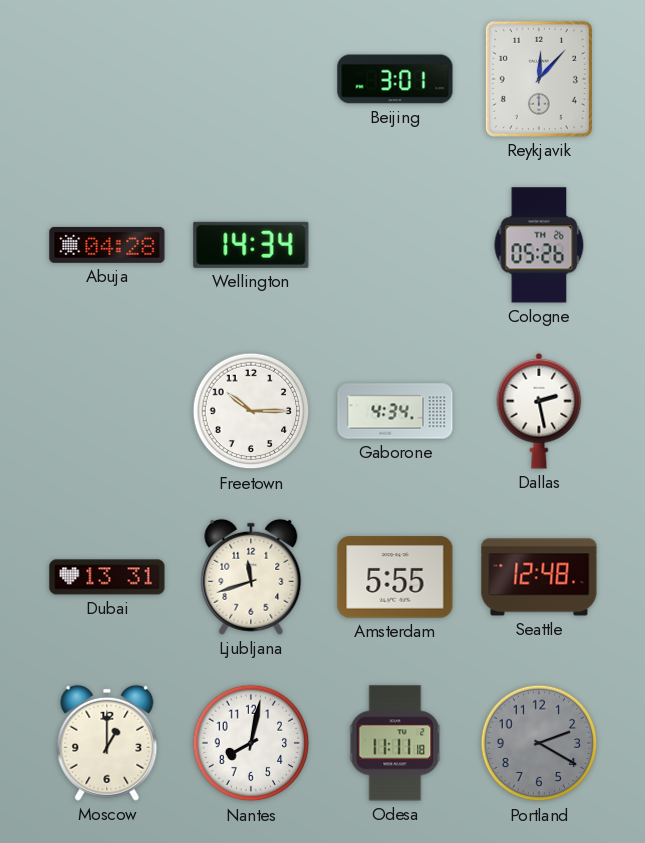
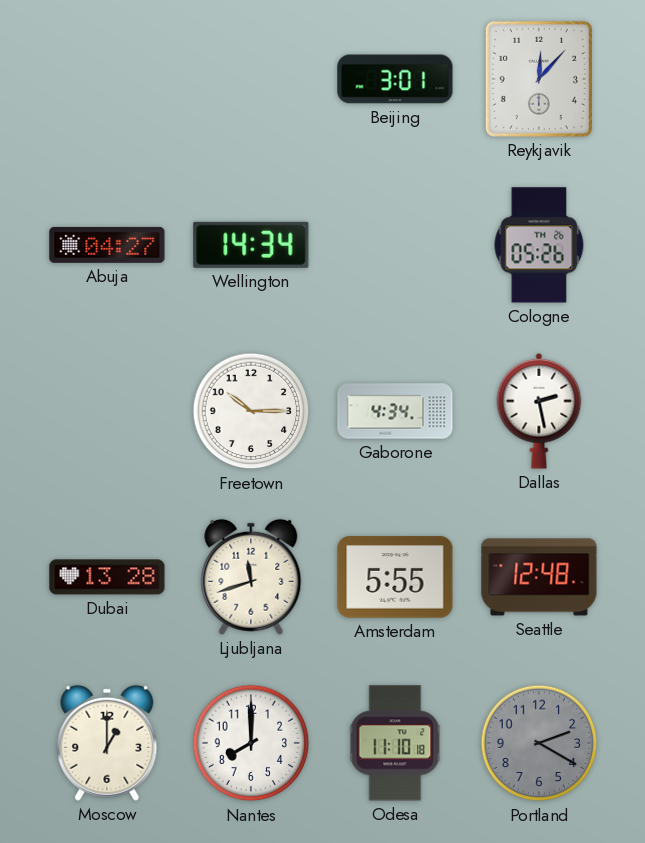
Abuja: 04:28 -> 04:27 (107, 245)
Dubai: 13:31 -> 13:28 (107, 577)
Nantes: 8:02 -> 8:00 (251, 743)
Odesa: 11:11 -> 11:10 (395, 743)
